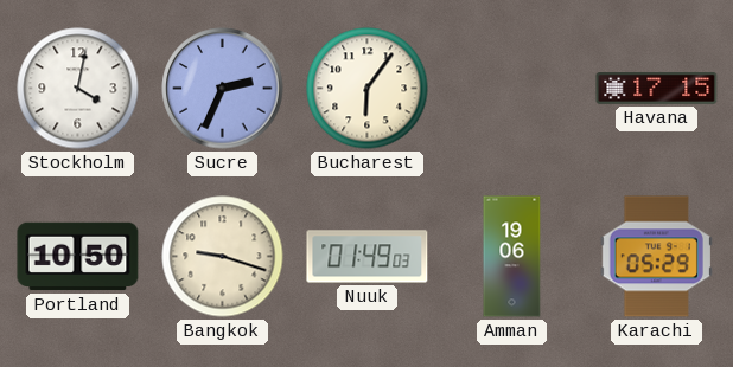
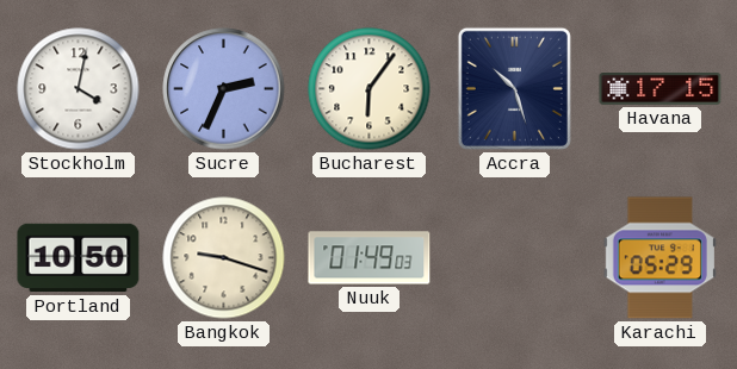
Accra: none -> 10:27 (514, 88)
Amman: 19:06 -> none (512, 257)
